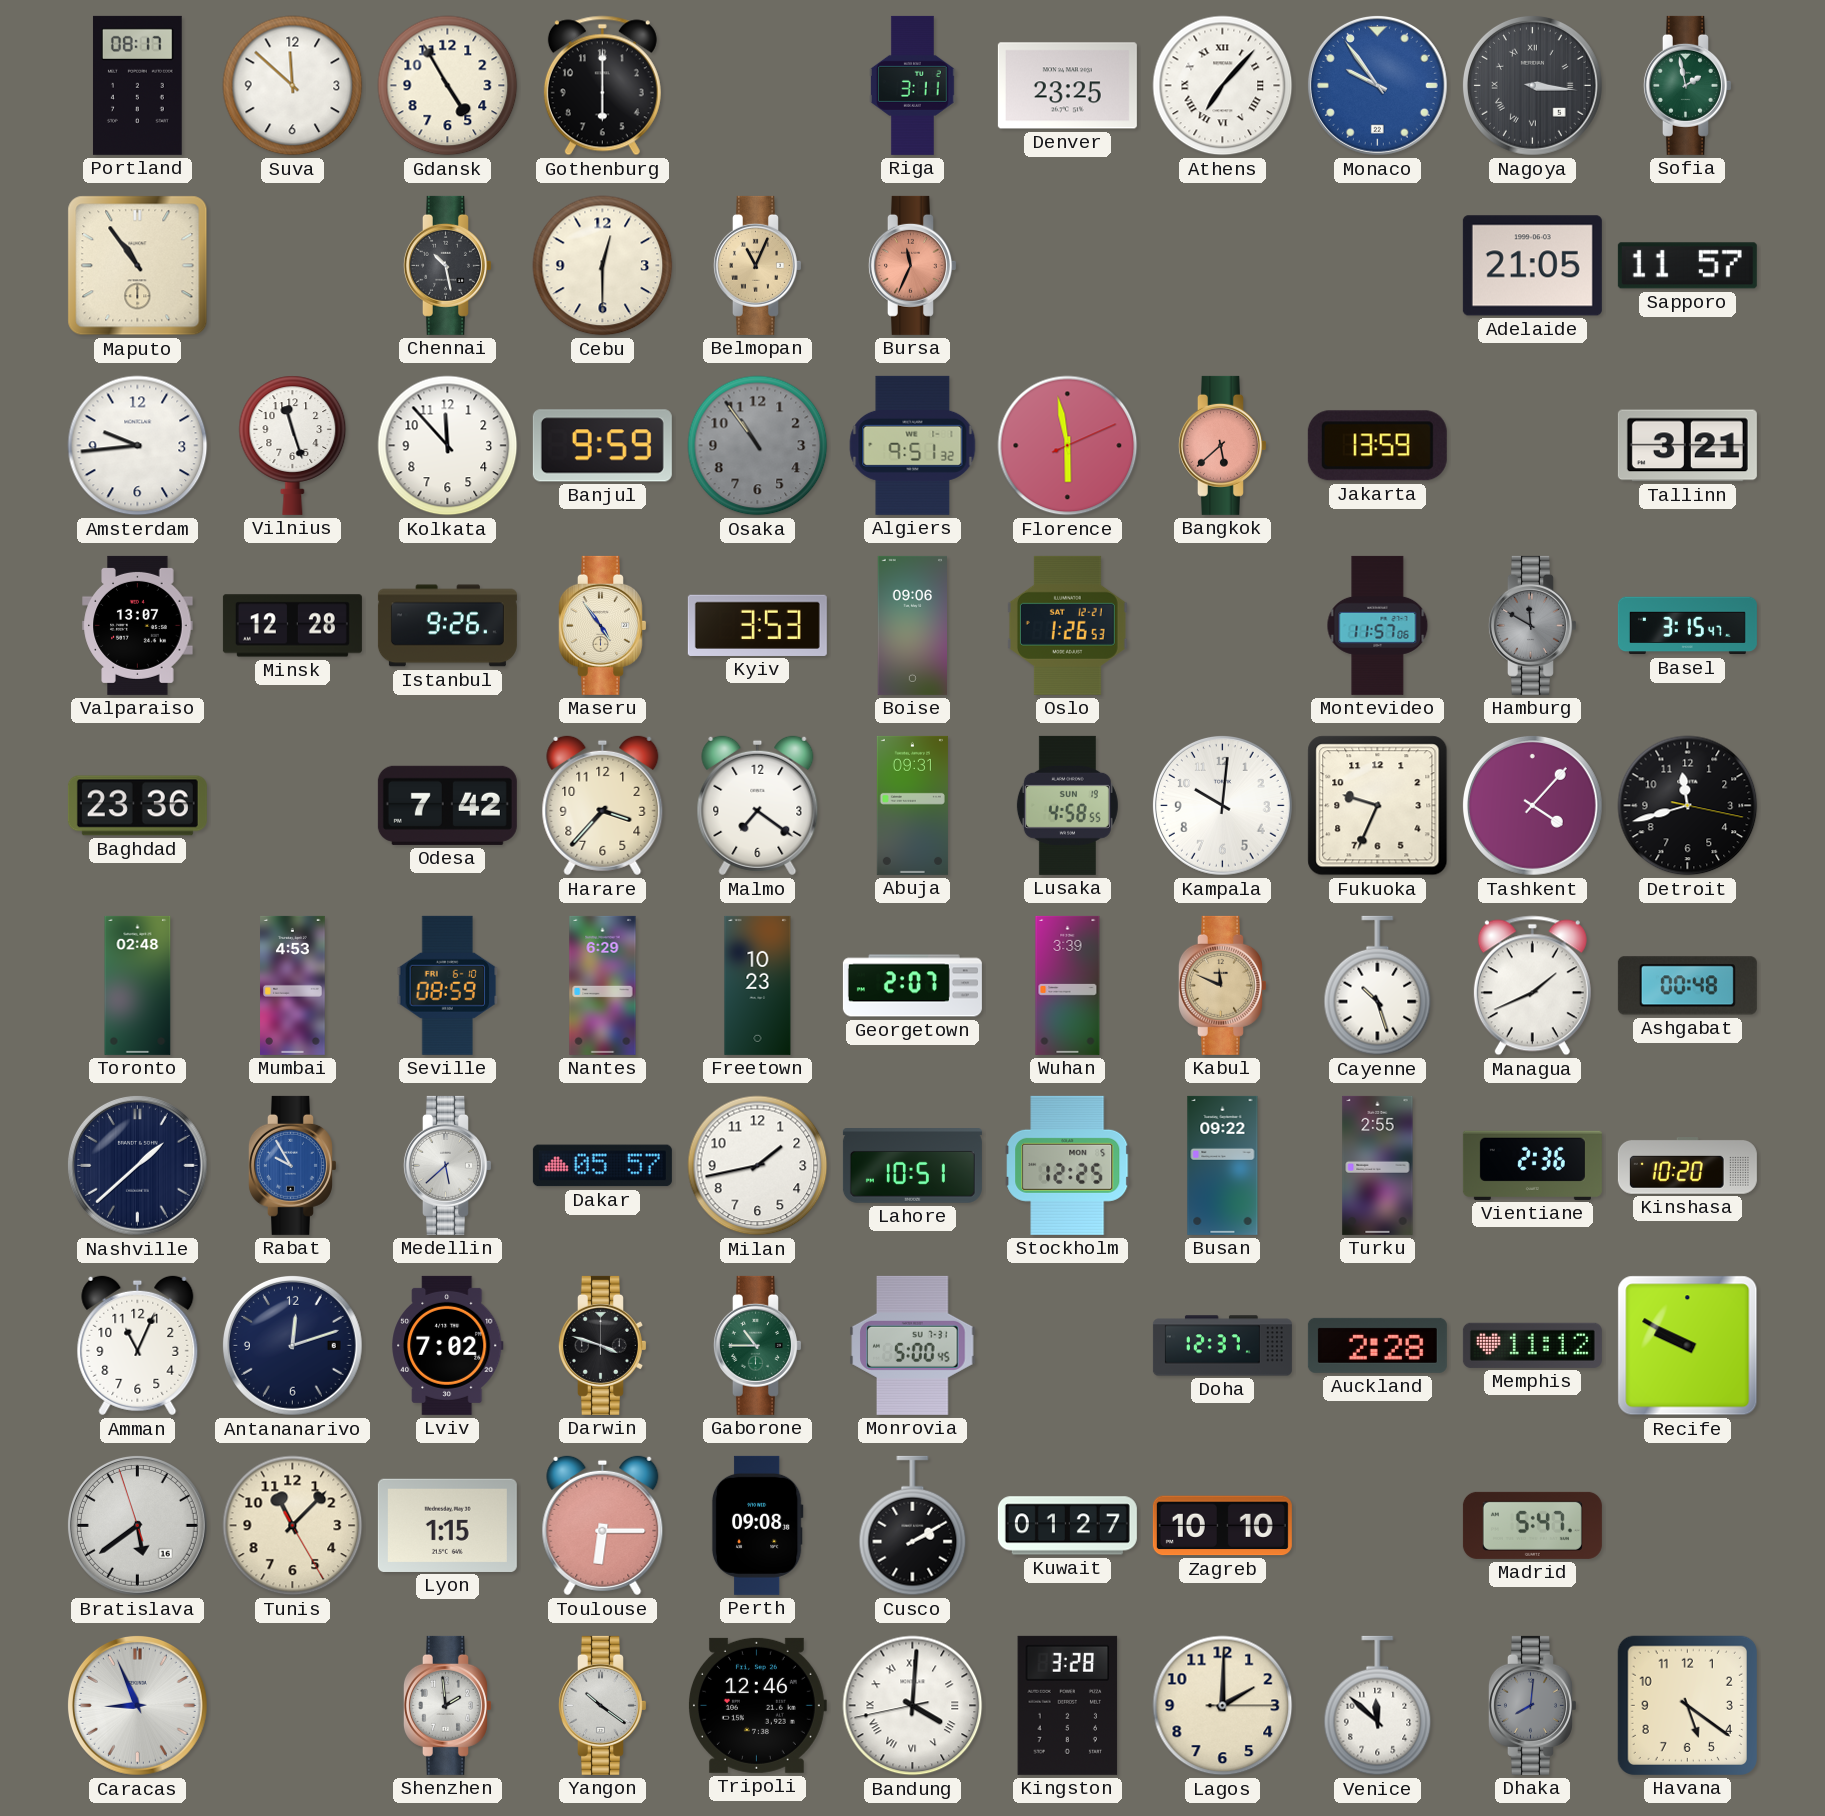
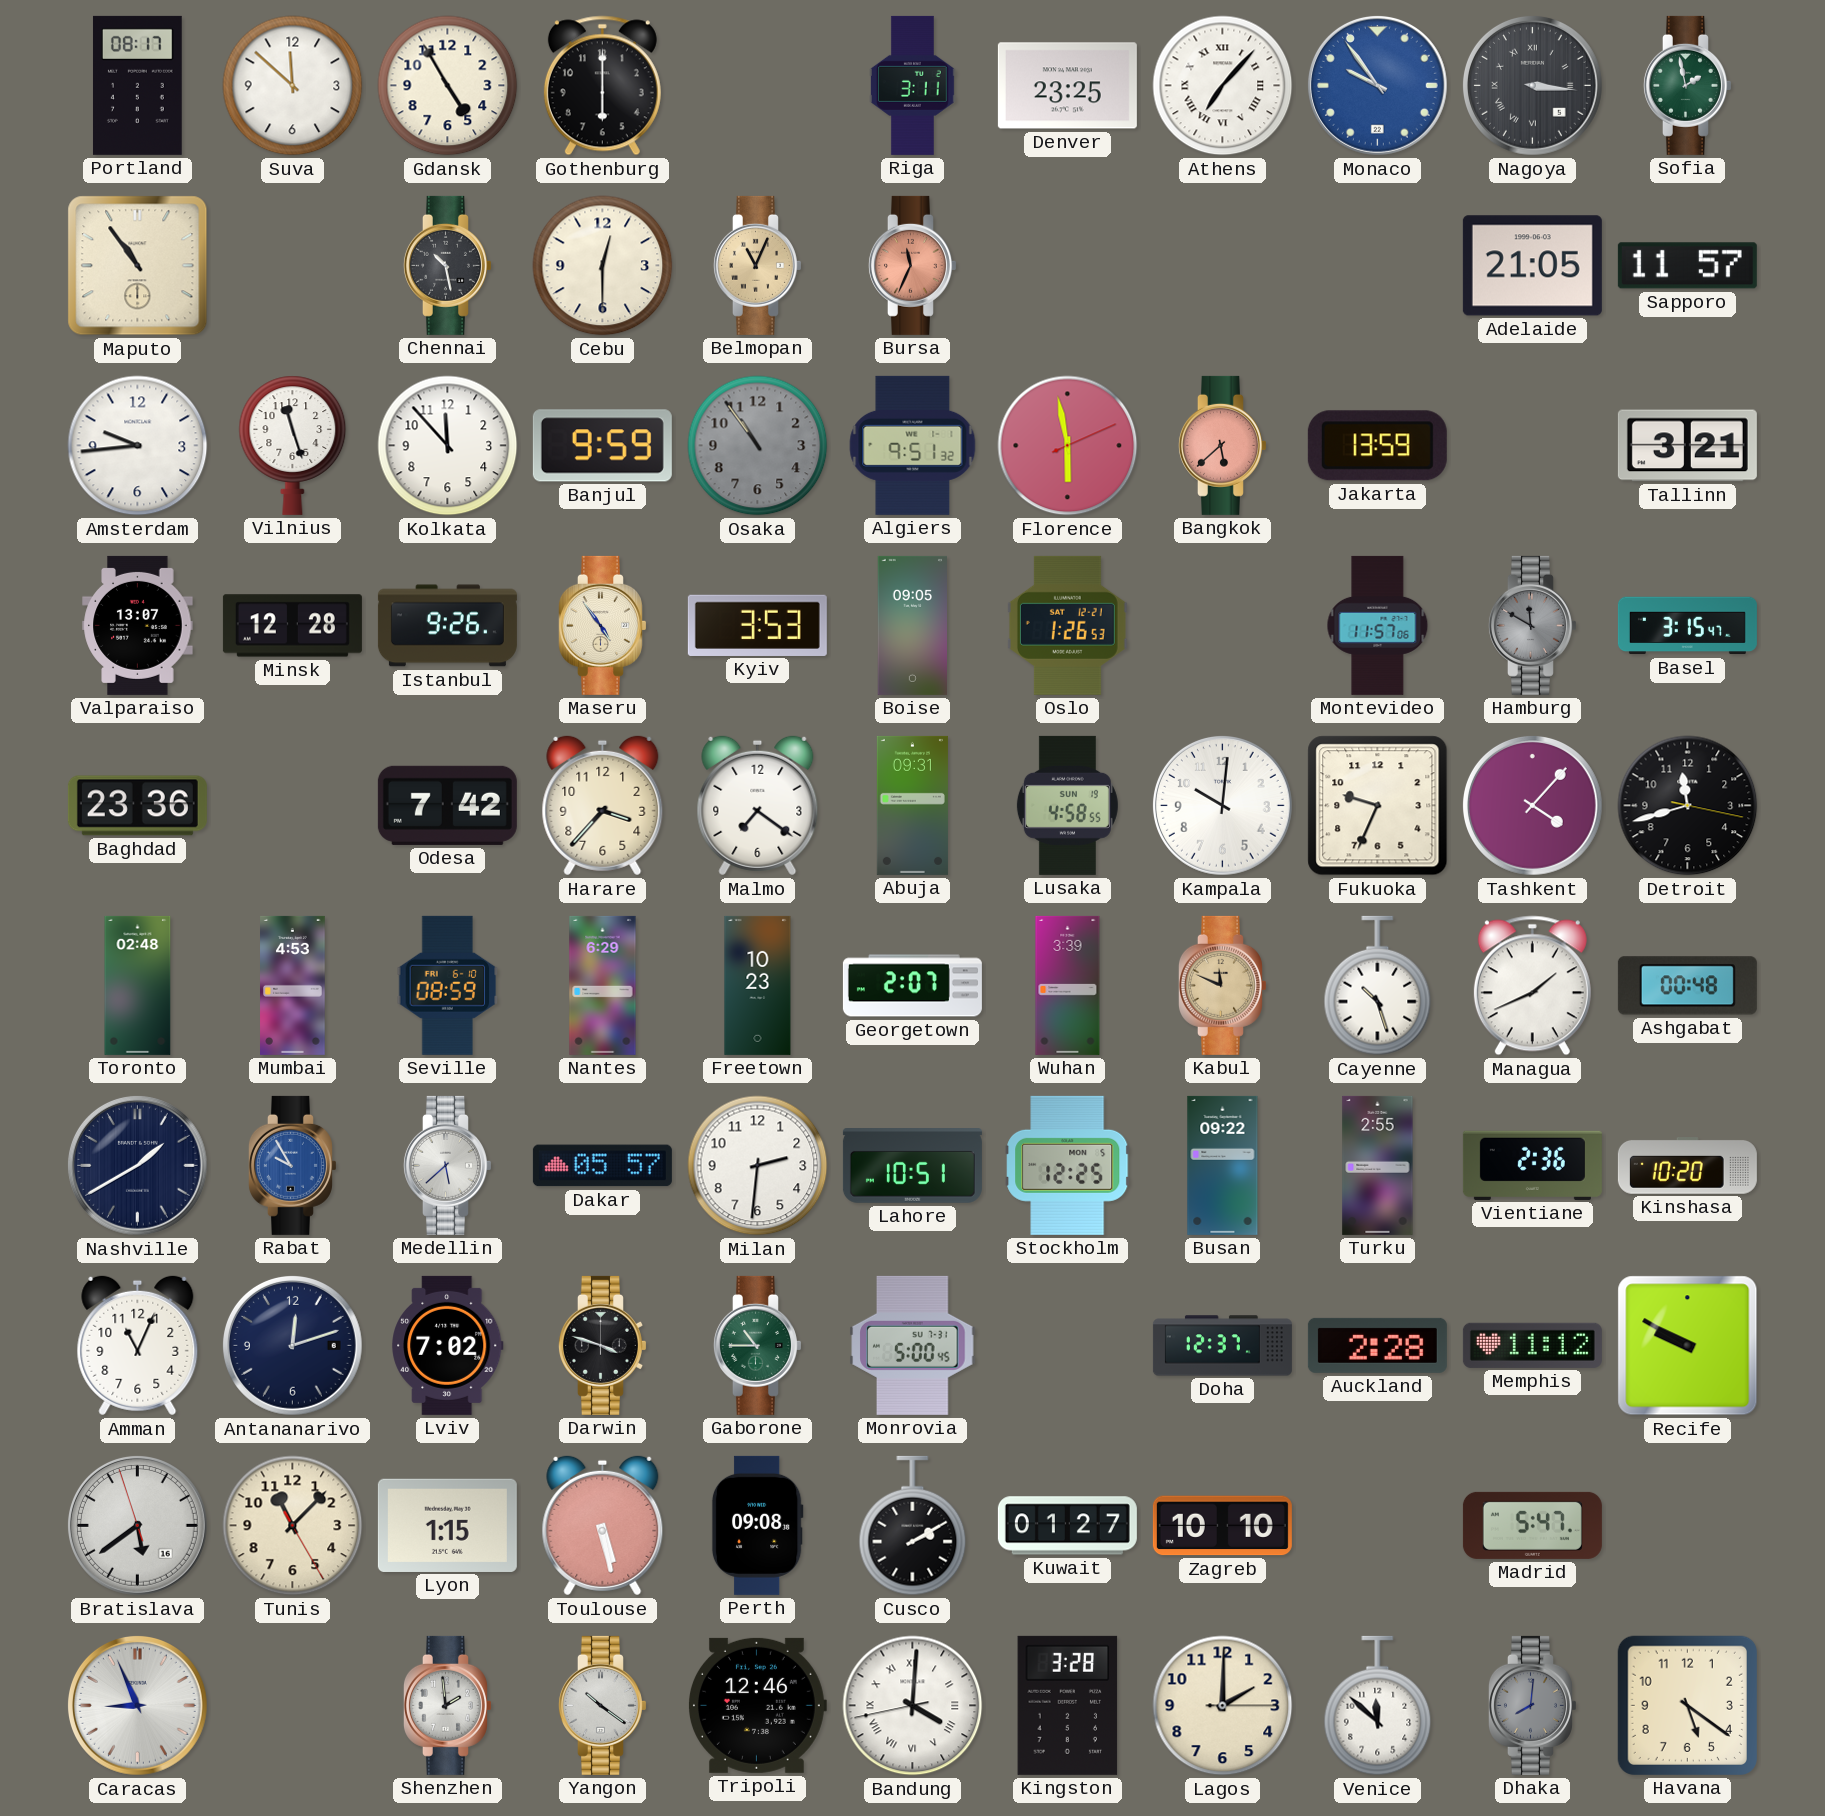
Boise: 09:06 -> 09:05 (912, 625)
Nashville: 1:38 -> 1:40 (137, 1165)
Milan: 1:43 -> 2:31 (758, 1166)
Toulouse: 6:15 -> 5:28 (603, 1526)
